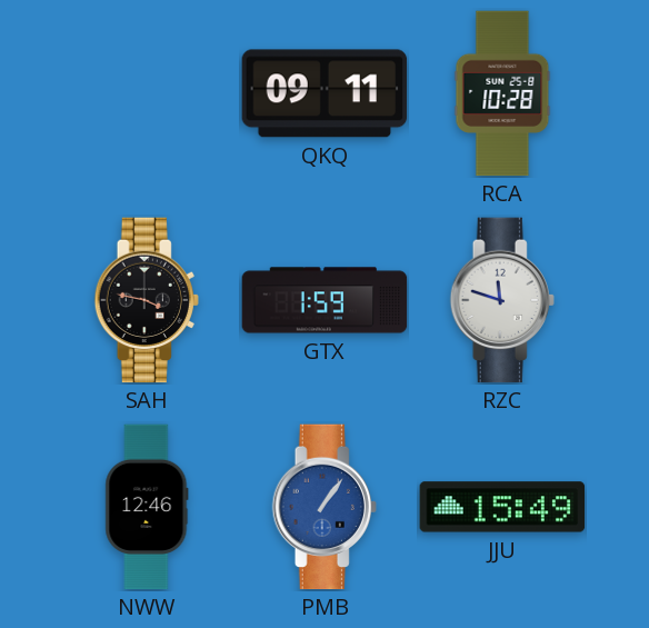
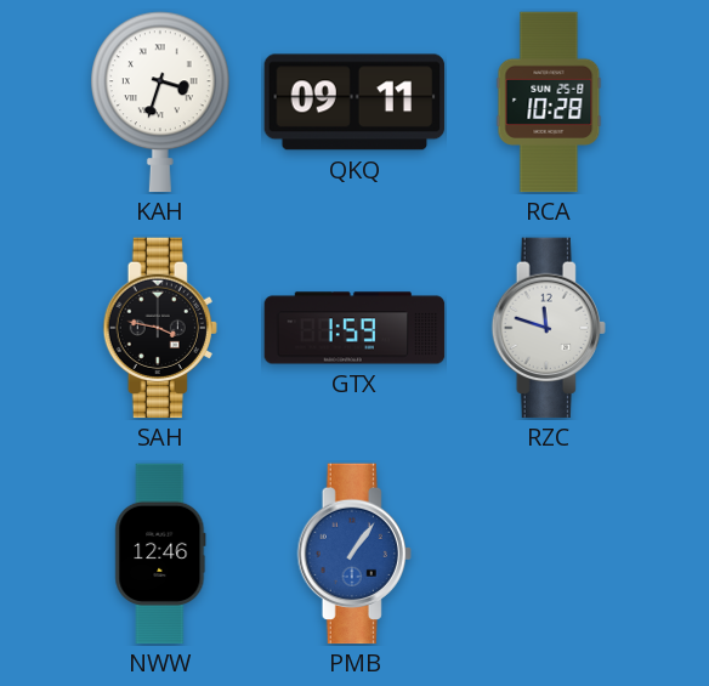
KAH: none -> 3:33 (160, 102)
JJU: 15:49 -> none (502, 507)
